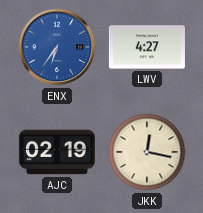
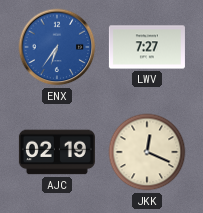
LWV: 4:27 -> 7:27 (147, 47)
JKK: 12:17 -> 12:19 (147, 152)
